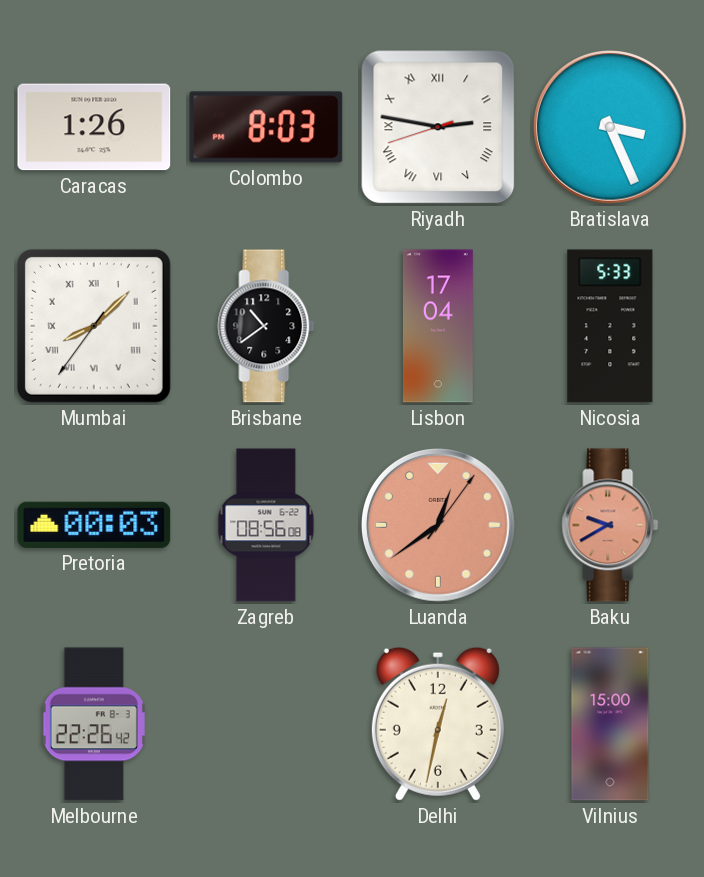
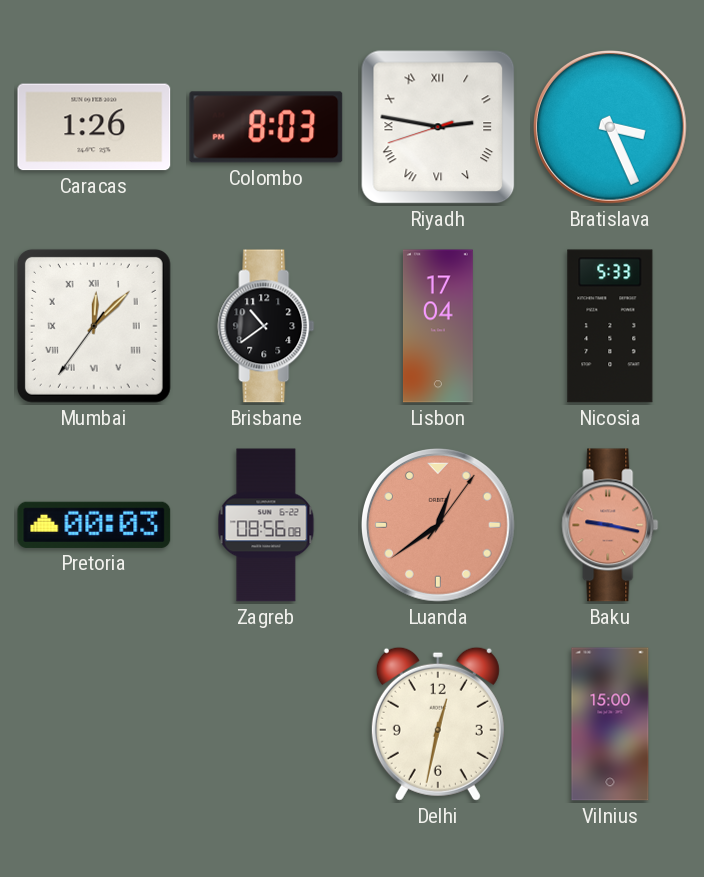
Mumbai: 8:07 -> 12:07 (94, 326)
Baku: 9:40 -> 9:17 (610, 525)
Melbourne: 22:26 -> none (94, 724)
